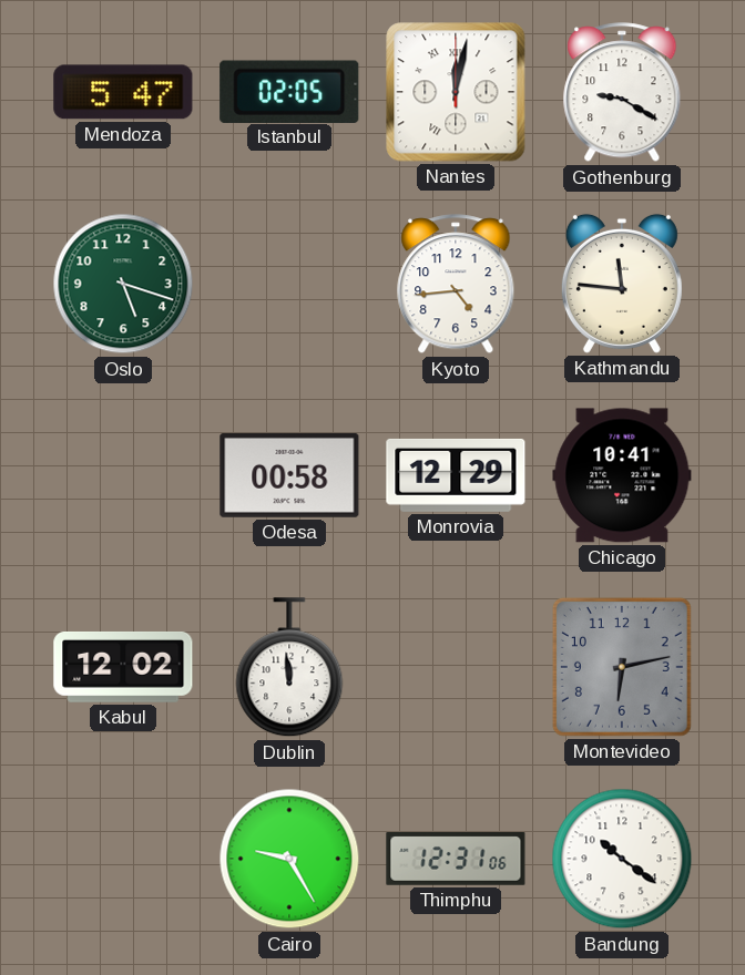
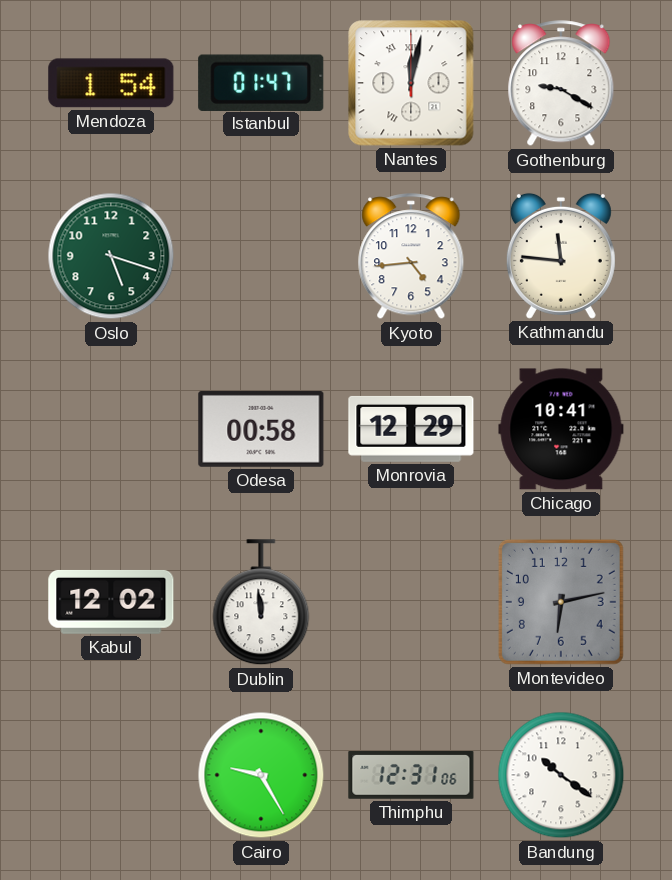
Mendoza: 5:47 -> 1:54 (111, 83)
Istanbul: 02:05 -> 01:47 (261, 82)
